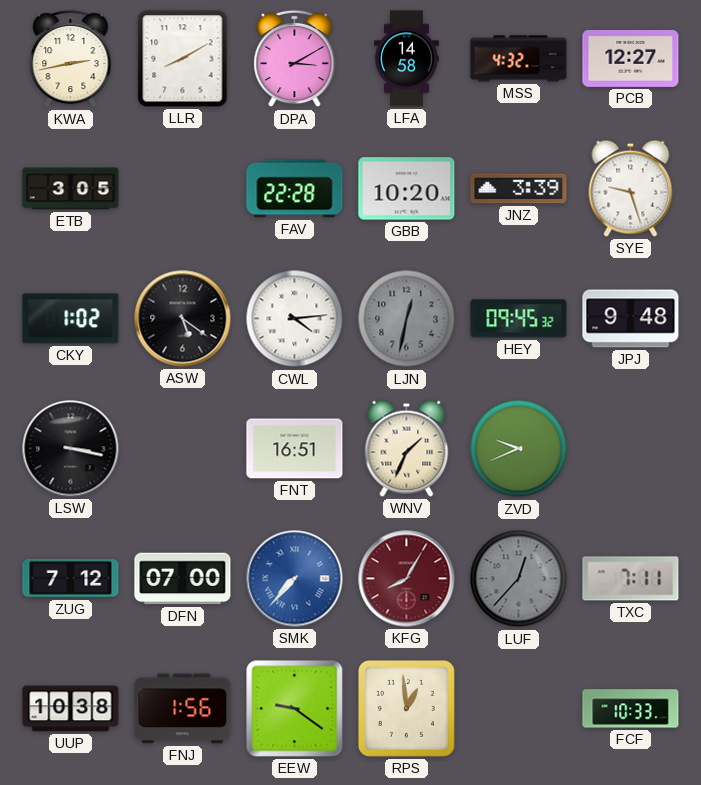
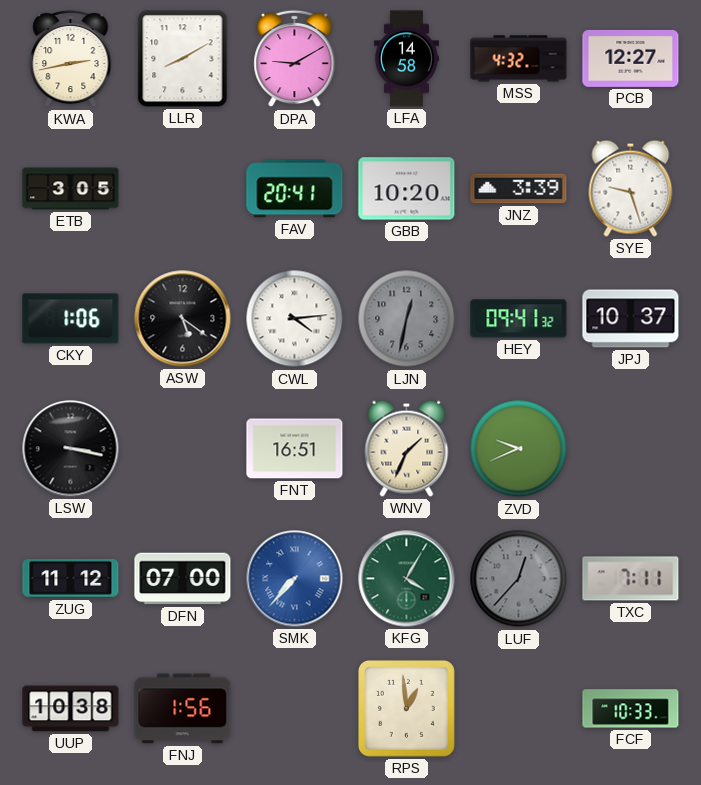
DPA: 3:10 -> 9:10 (295, 59)
FAV: 22:28 -> 20:41 (295, 189)
CKY: 1:02 -> 1:06 (71, 319)
HEY: 09:45 -> 09:41 (519, 319)
JPJ: 9:48 -> 10:37 (631, 319)
ZUG: 7:12 -> 11:12 (71, 579)
KFG: 8:05 -> 4:05 (407, 579)
KFG dial: burgundy -> green (407, 579)
EEW: 9:21 -> none (295, 709)
